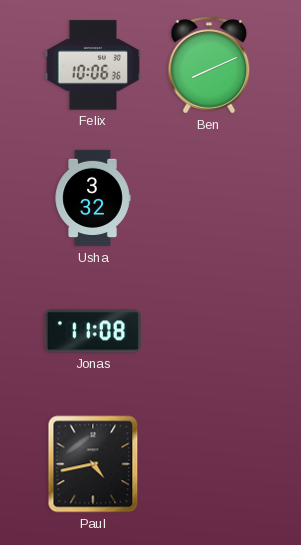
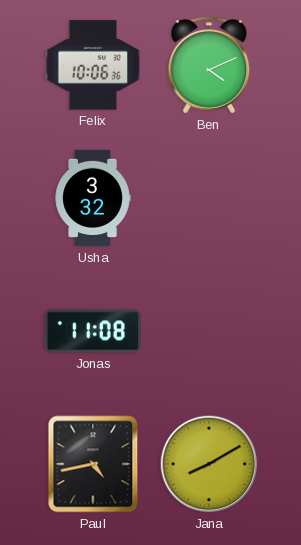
Ben: 8:11 -> 4:11 (209, 65)
Jana: none -> 8:10 (209, 464)
